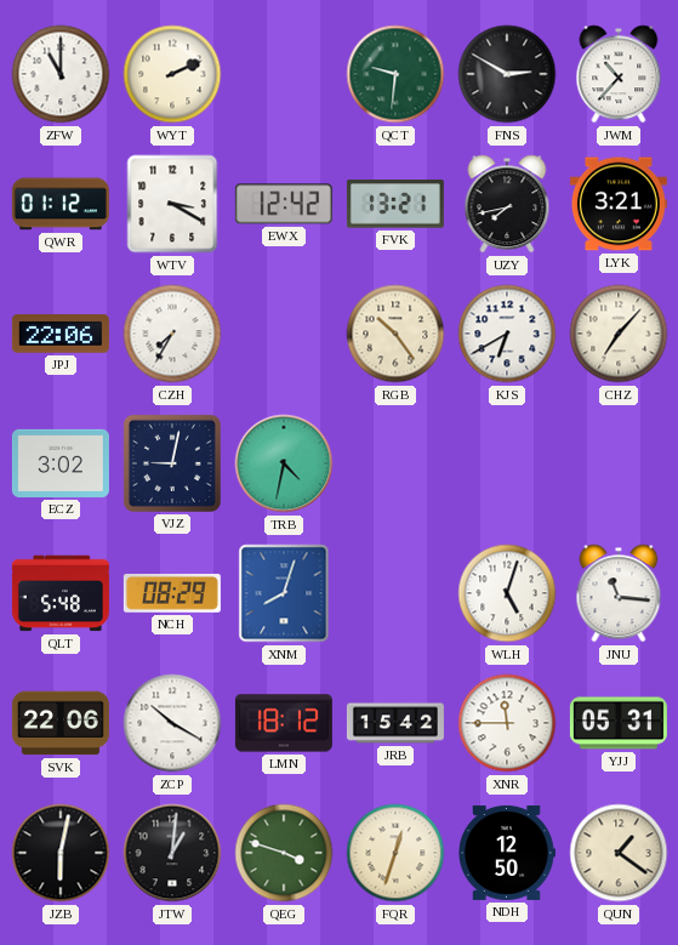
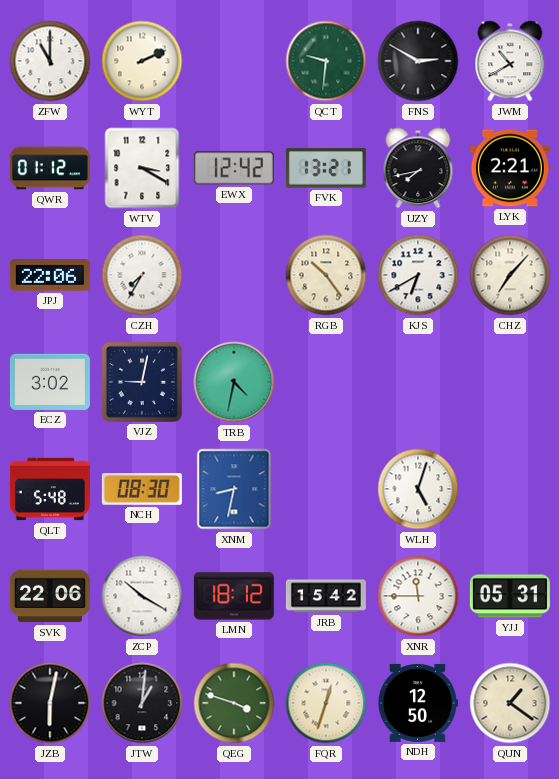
JWM: 10:37 -> 10:40 (510, 61)
LYK: 3:21 -> 2:21 (510, 168)
NCH: 08:29 -> 08:30 (142, 490)
XNM: 8:03 -> 8:32 (234, 489)
JNU: 11:16 -> none (619, 593)
